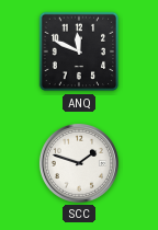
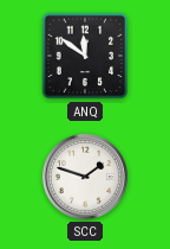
ANQ: 11:49 -> 11:51 (85, 56)
